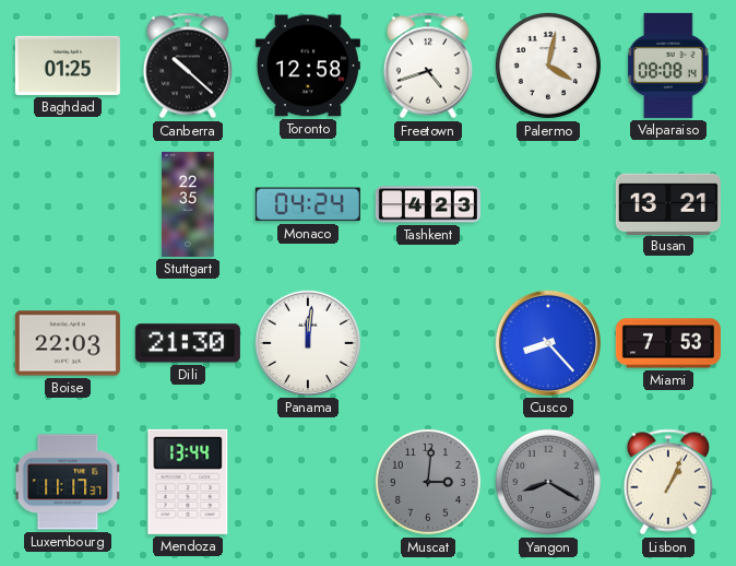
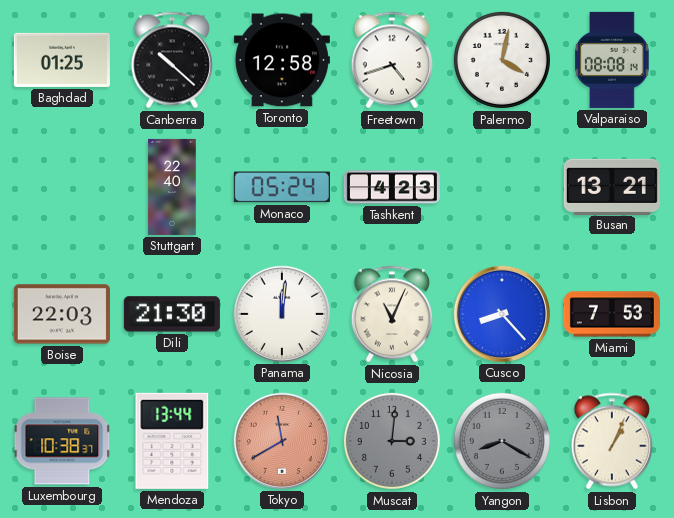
Stuttgart: 22:35 -> 22:40 (172, 187)
Monaco: 04:24 -> 05:24 (282, 187)
Nicosia: none -> 11:04 (391, 314)
Luxembourg: 11:17 -> 10:38 (62, 441)
Tokyo: none -> 11:40 (282, 441)
